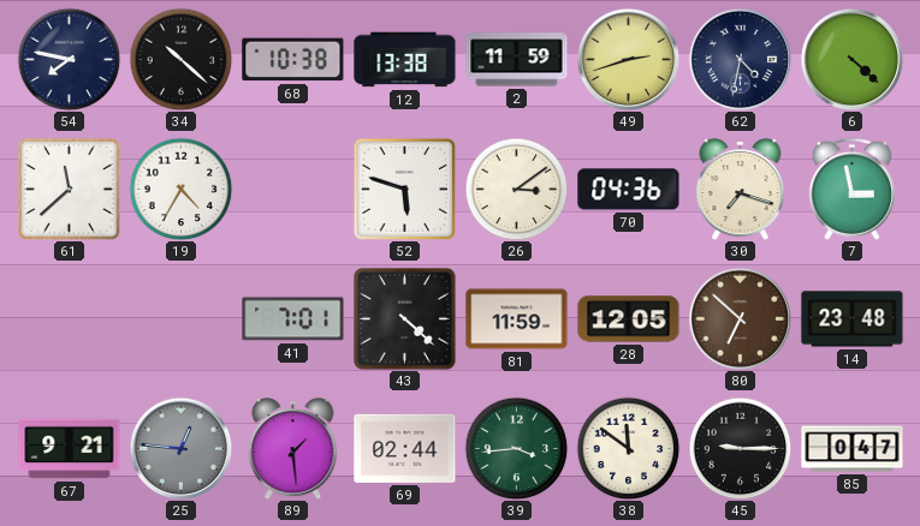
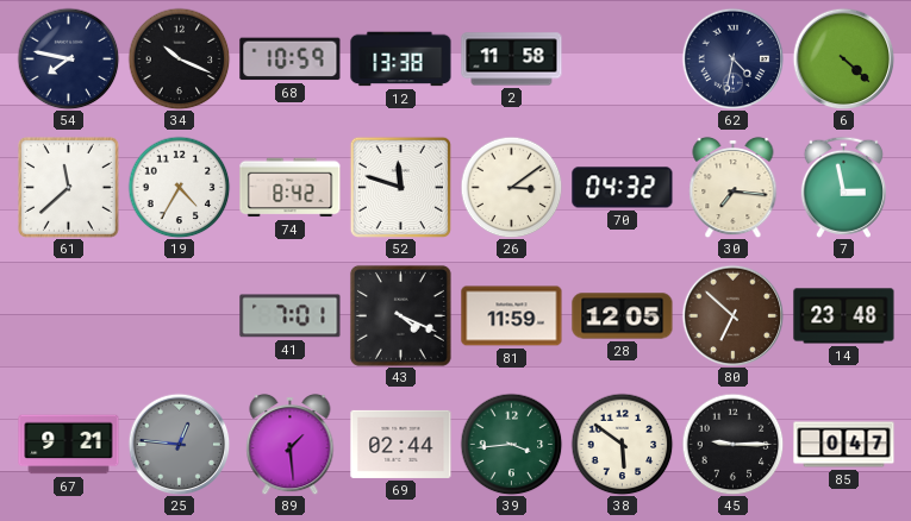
34: 10:22 -> 10:19 (179, 58)
68: 10:38 -> 10:59 (291, 59)
2: 11:59 -> 11:58 (512, 59)
49: 2:42 -> none (628, 59)
74: none -> 8:42 (291, 188)
52: 5:48 -> 11:48 (400, 187)
70: 04:36 -> 04:32 (623, 188)
30: 7:18 -> 7:16 (734, 187)
43: 4:22 -> 4:19 (400, 315)
38: 11:51 -> 5:51 (622, 444)
